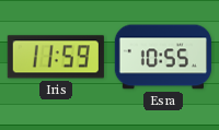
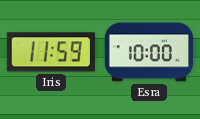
Esra: 10:55 -> 10:00 (149, 52)
